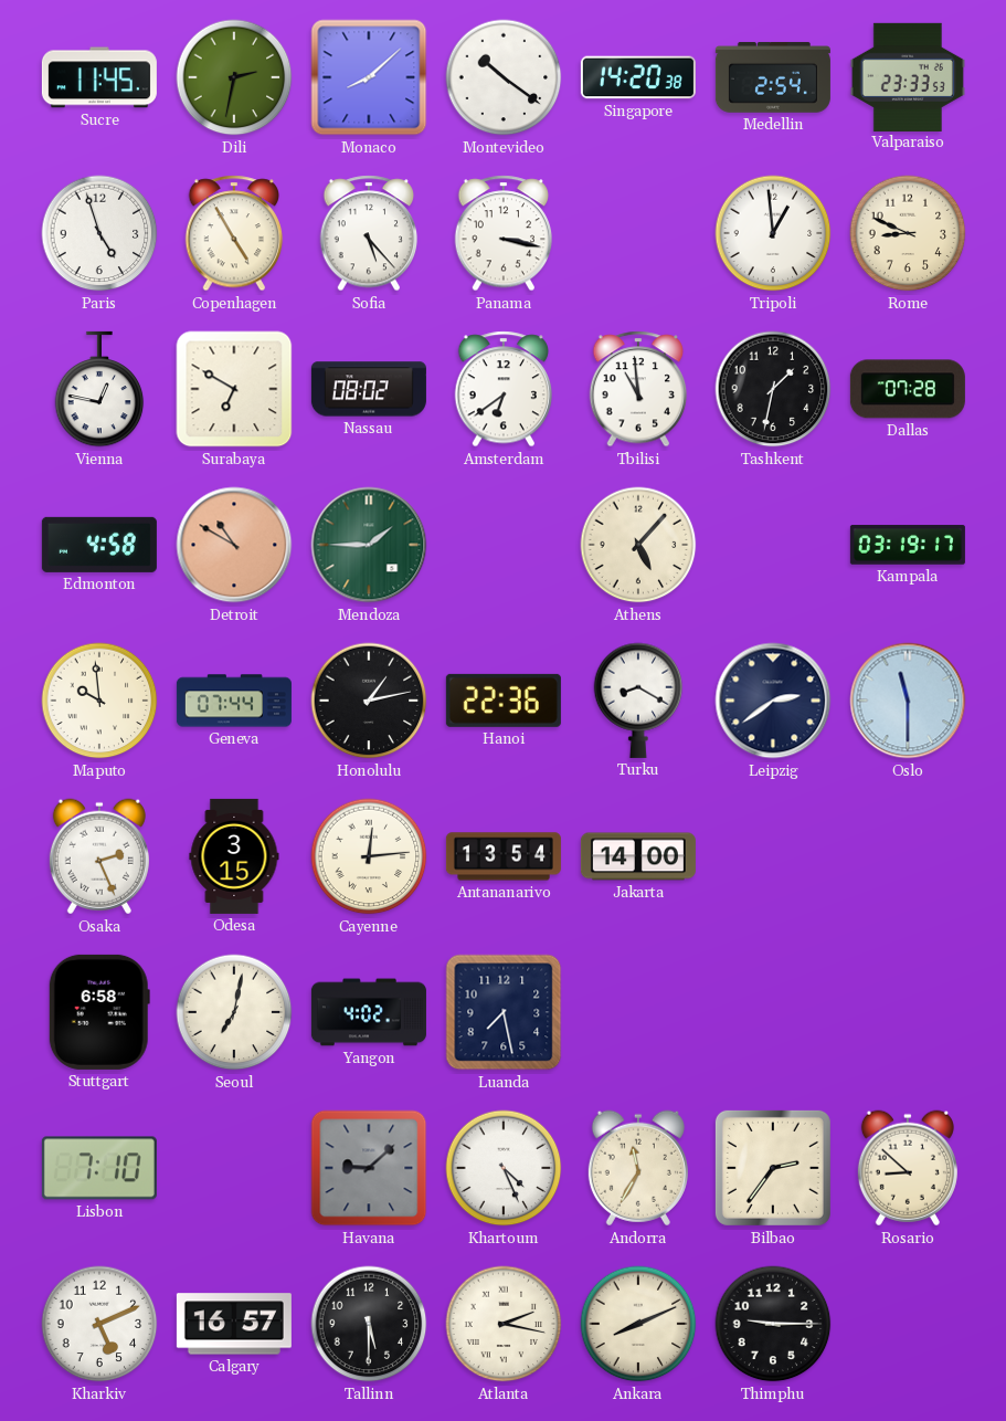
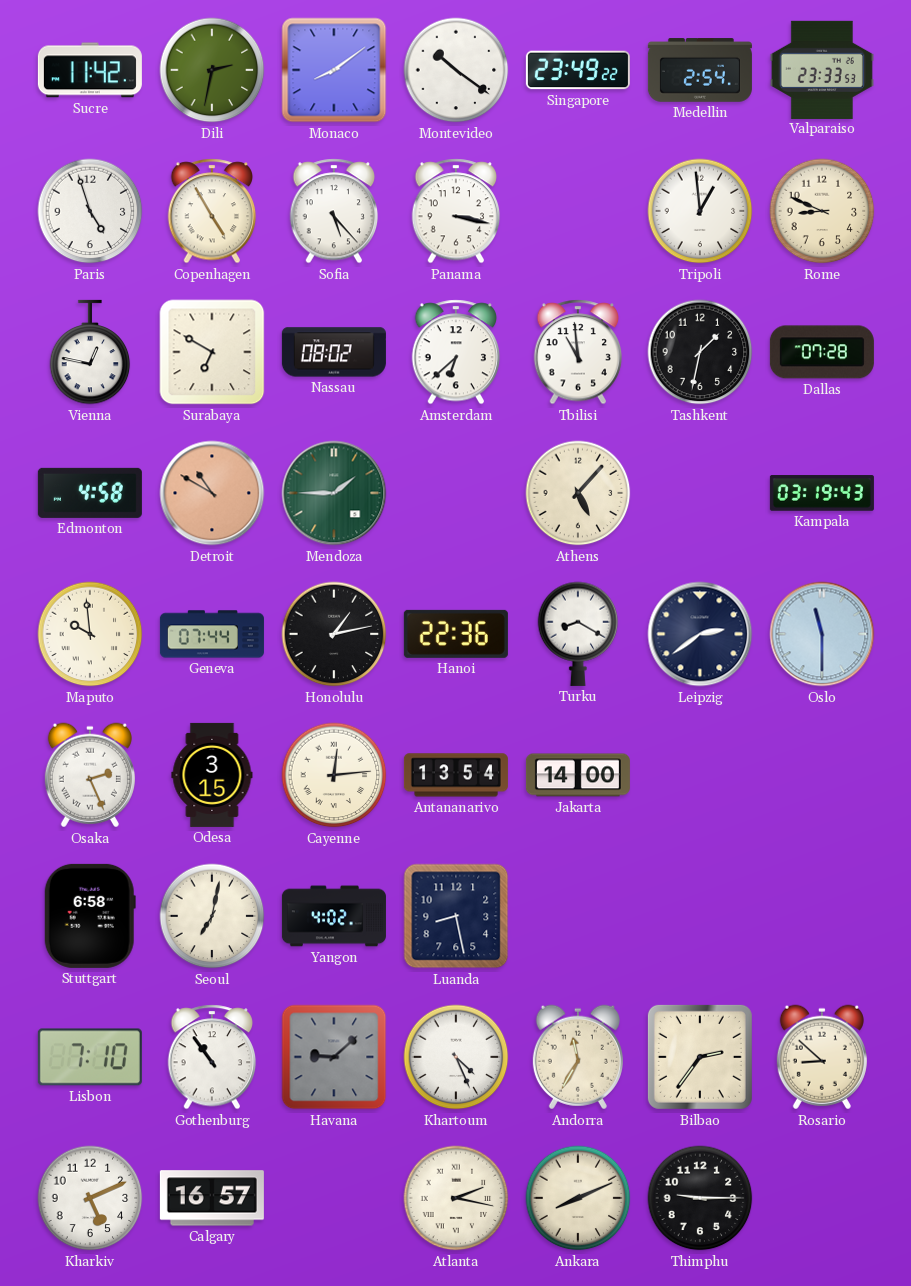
Sucre: 11:45 -> 11:42 (90, 70)
Monaco: 8:08 -> 8:09 (334, 70)
Singapore: 14:20 -> 23:49 (578, 70)
Amsterdam: 6:39 -> 6:38 (456, 352)
Kampala: 03:19:17 -> 03:19:43 (822, 493)
Luanda: 7:28 -> 8:28 (456, 916)
Gothenburg: none -> 10:54 (212, 1057)
Tallinn: 5:30 -> none (369, 1324)
